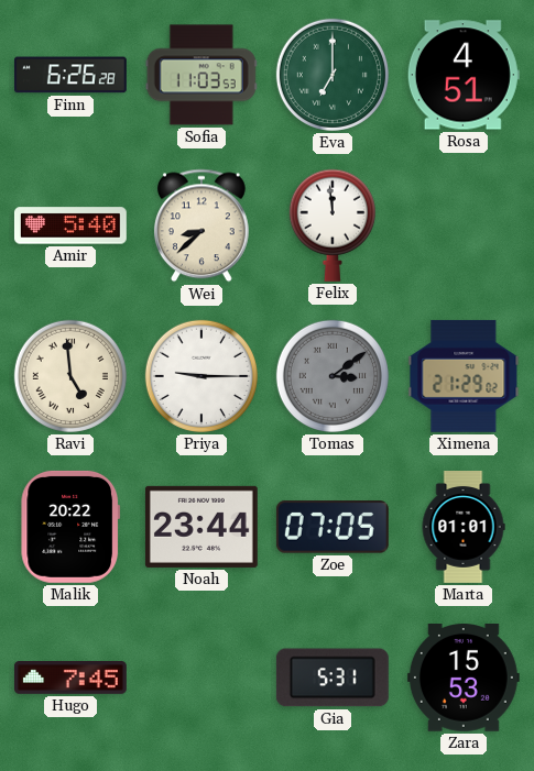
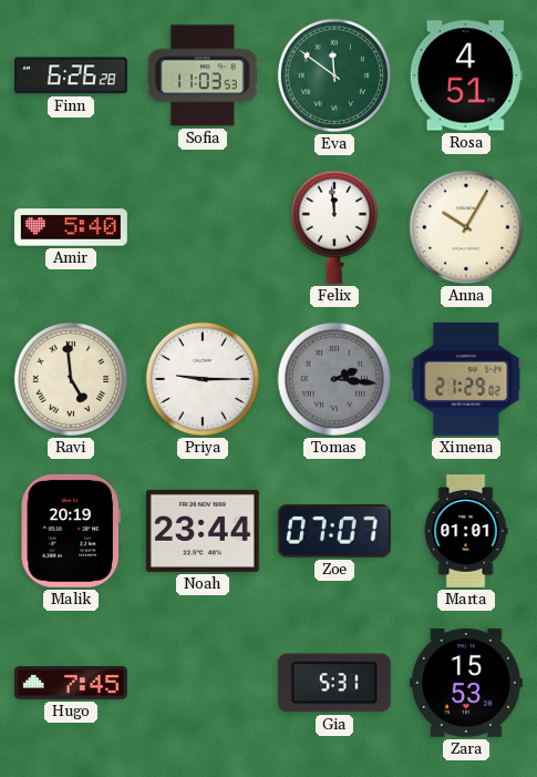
Eva: 7:00 -> 11:51 (334, 75)
Wei: 8:38 -> none (201, 225)
Anna: none -> 10:05 (466, 227)
Tomas: 3:09 -> 2:16 (334, 379)
Malik: 20:22 -> 20:19 (71, 531)
Zoe: 07:05 -> 07:07 (334, 531)
